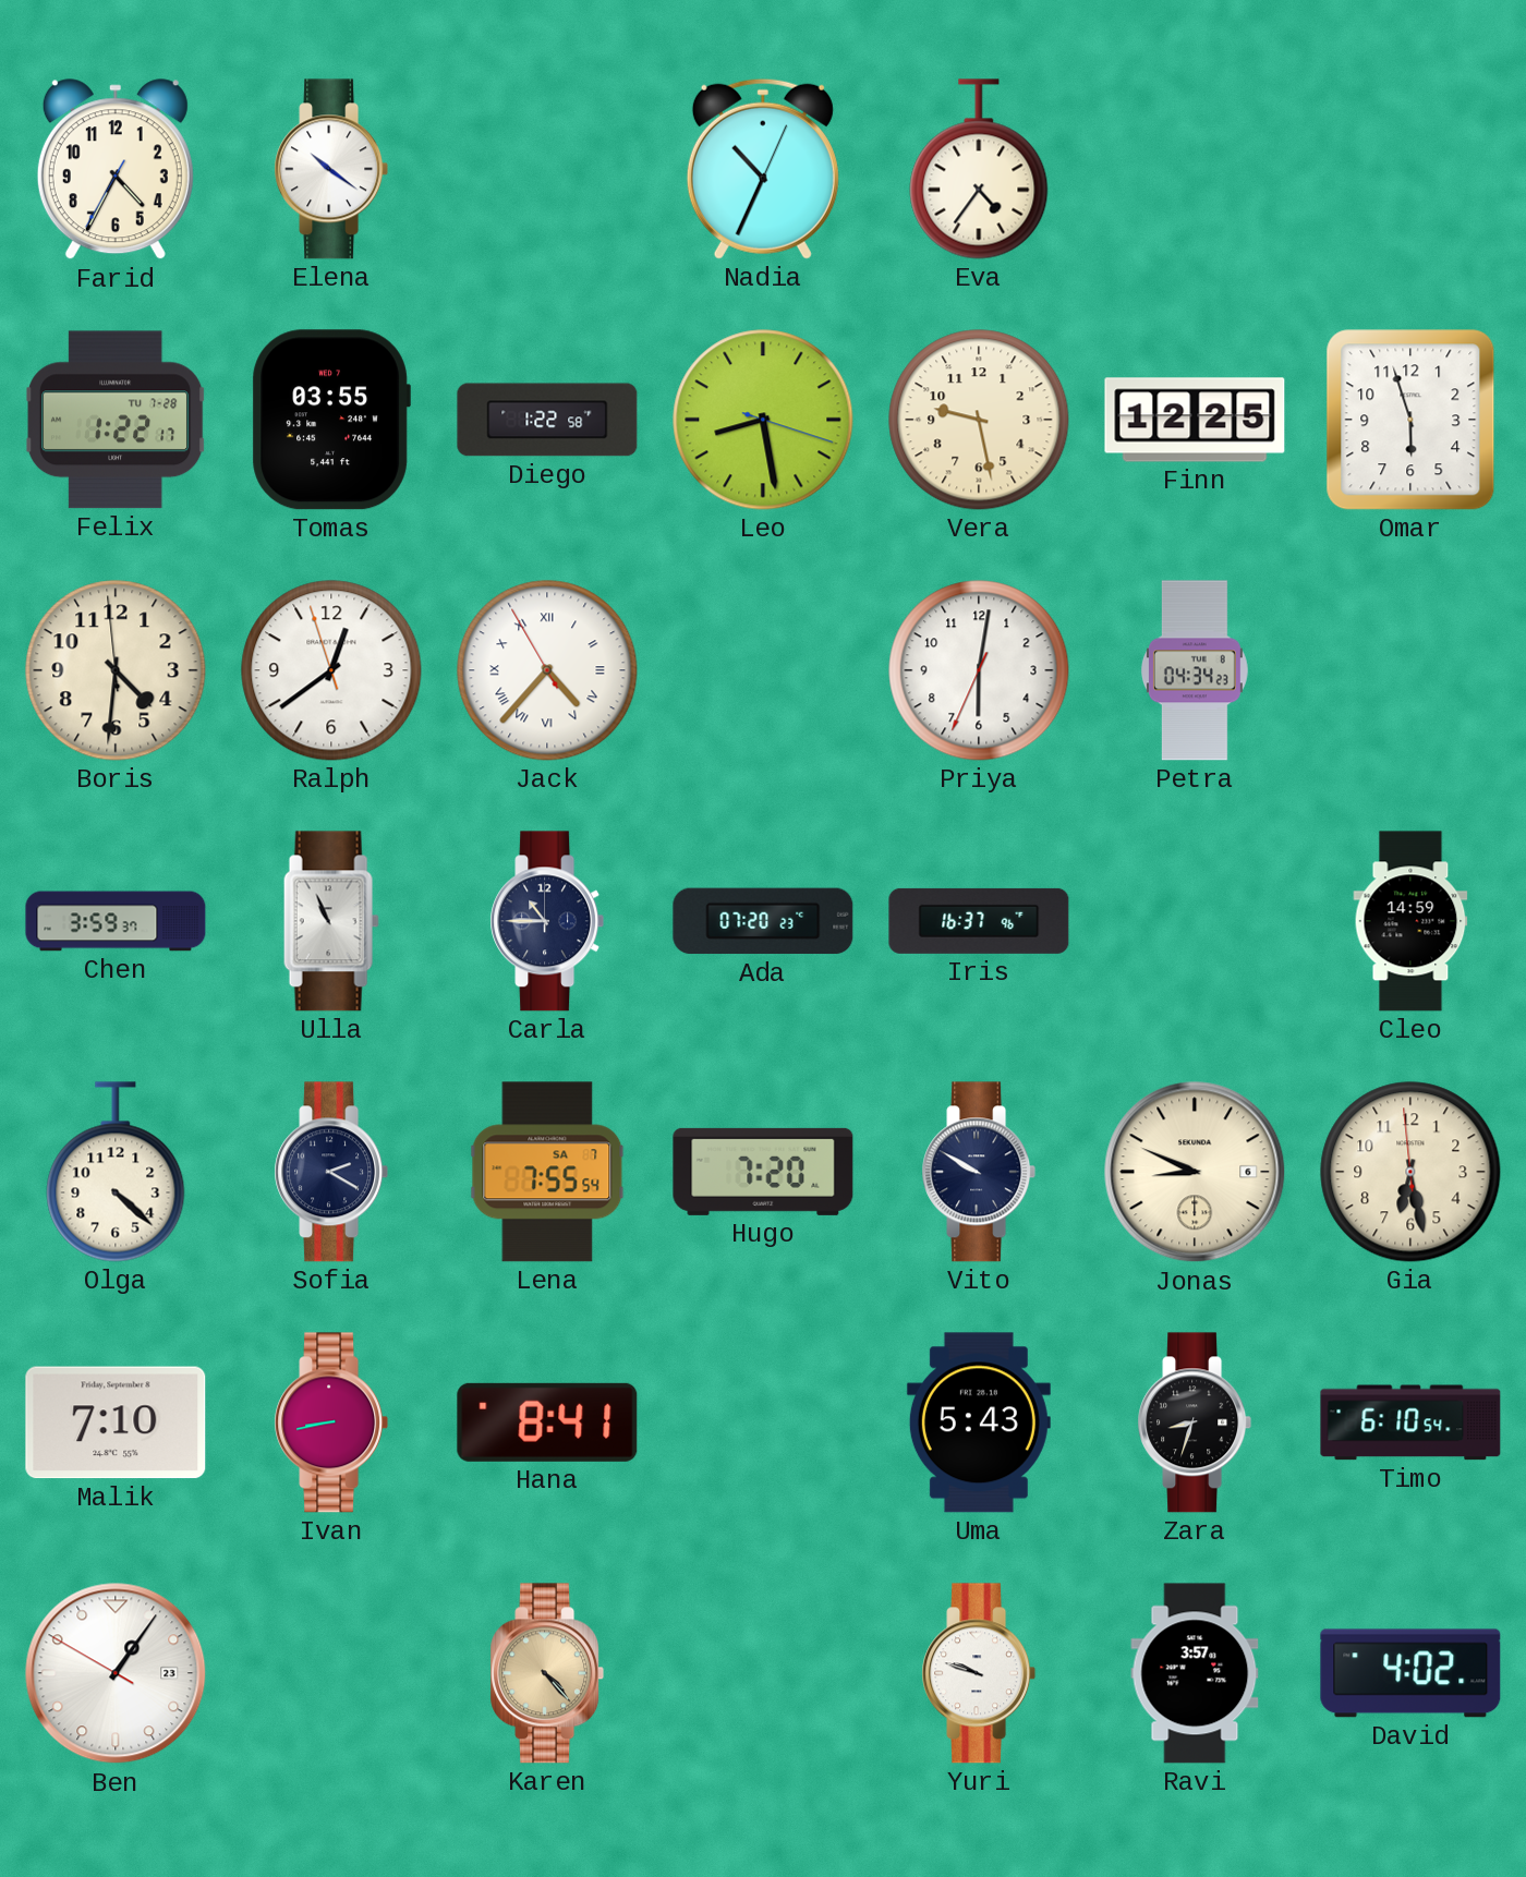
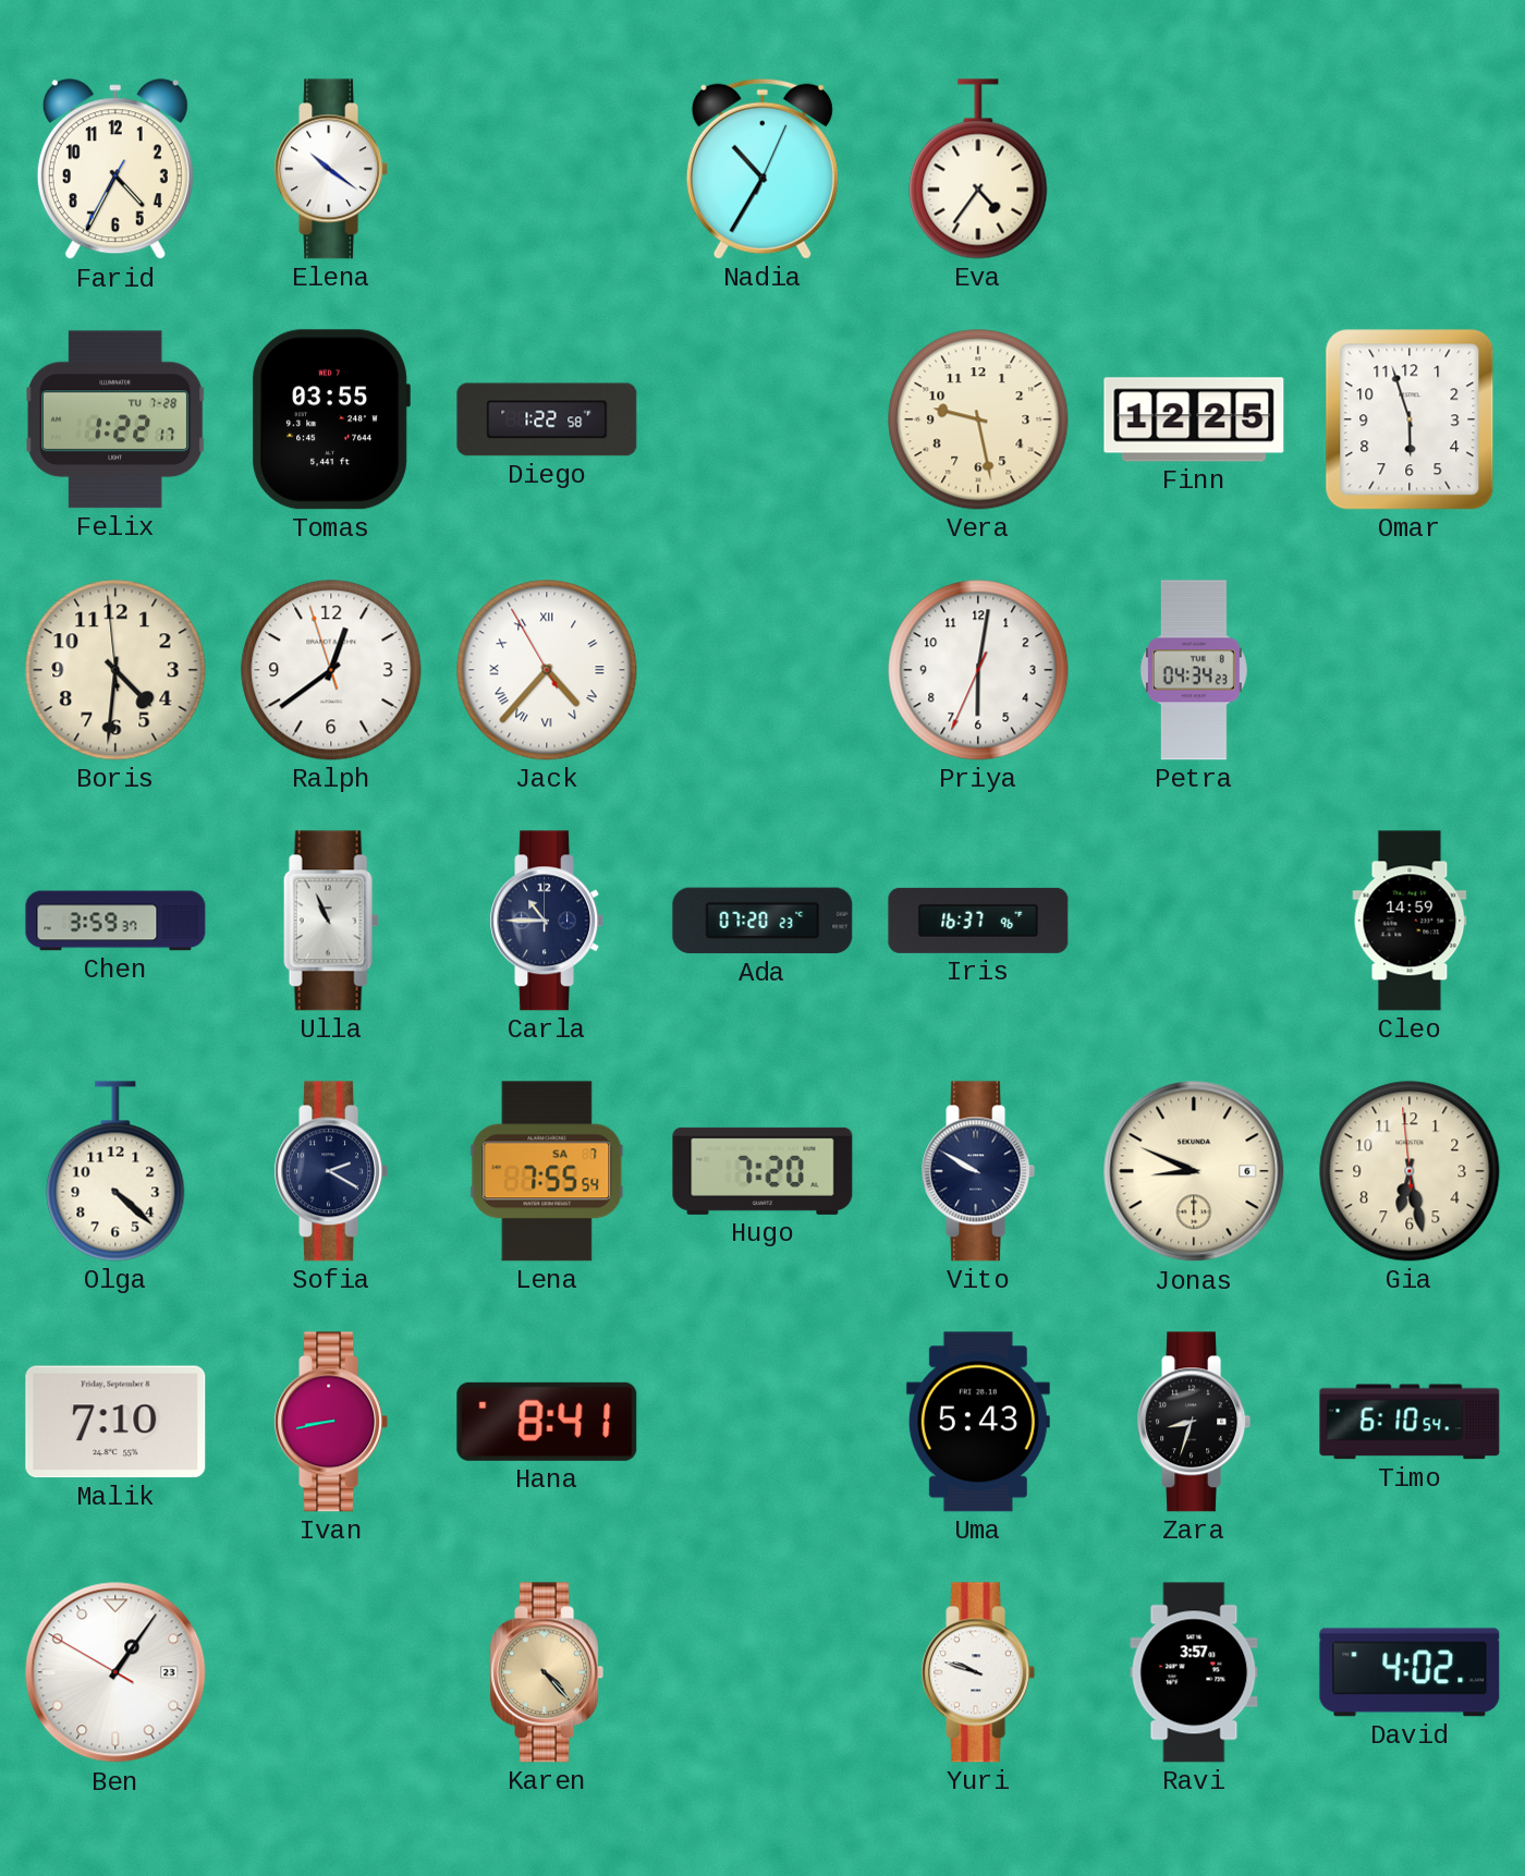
Nadia: 10:34 -> 10:35 (762, 169)
Leo: 8:28 -> none (763, 420)
